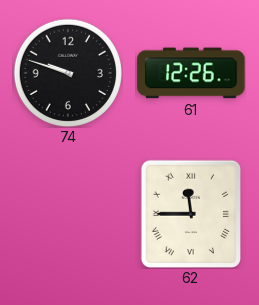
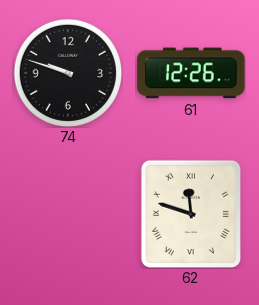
62: 11:45 -> 11:48 (190, 213)
